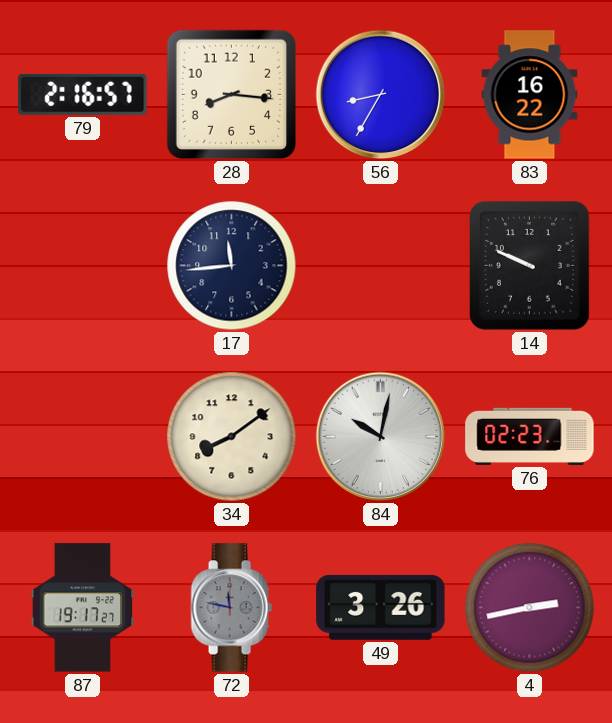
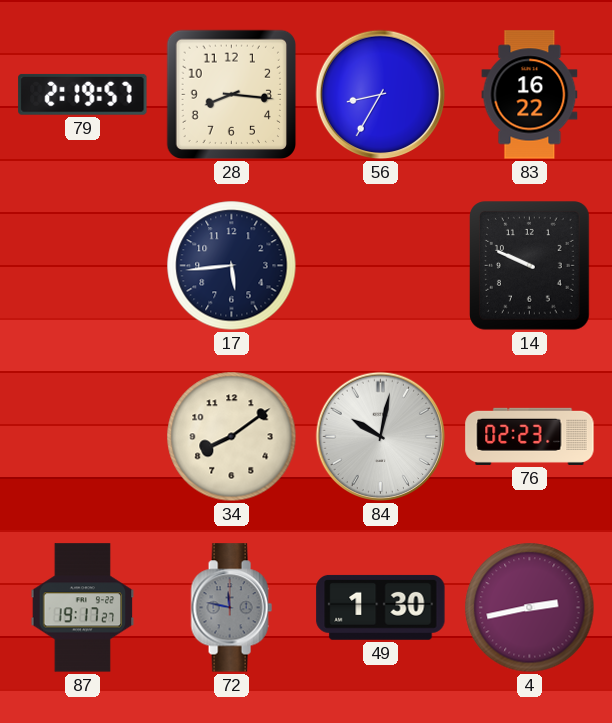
79: 2:16 -> 2:19 (83, 94)
17: 11:44 -> 5:44 (232, 266)
49: 3:26 -> 1:30 (381, 607)
